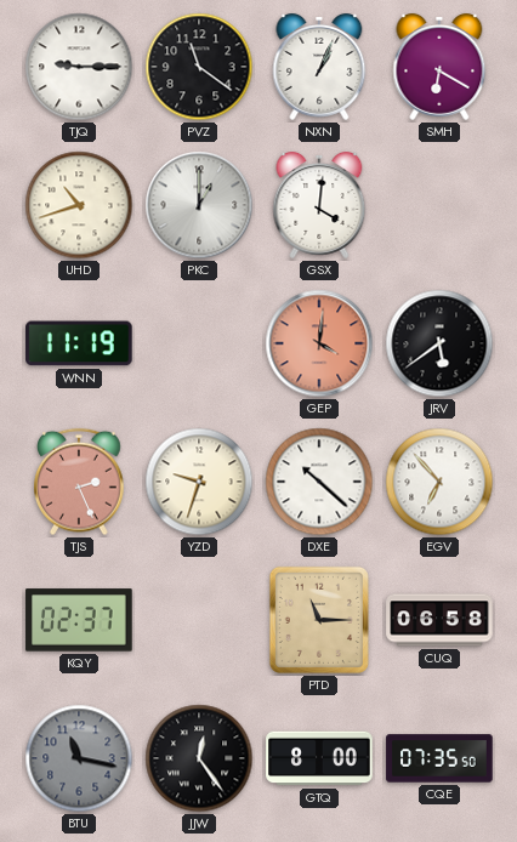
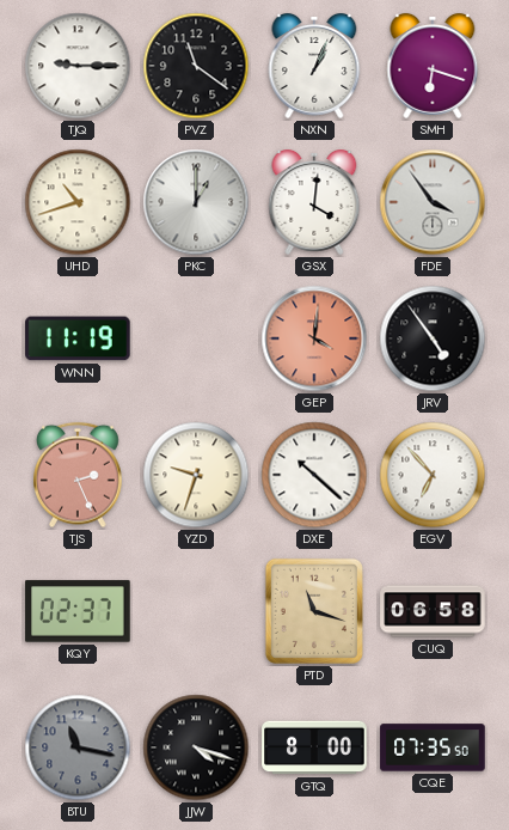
SMH: 6:20 -> 6:18 (433, 66)
FDE: none -> 3:54 (433, 202)
JRV: 5:39 -> 4:54 (433, 338)
PTD: 11:15 -> 11:18 (314, 611)
JJW: 12:24 -> 4:18 (196, 747)
